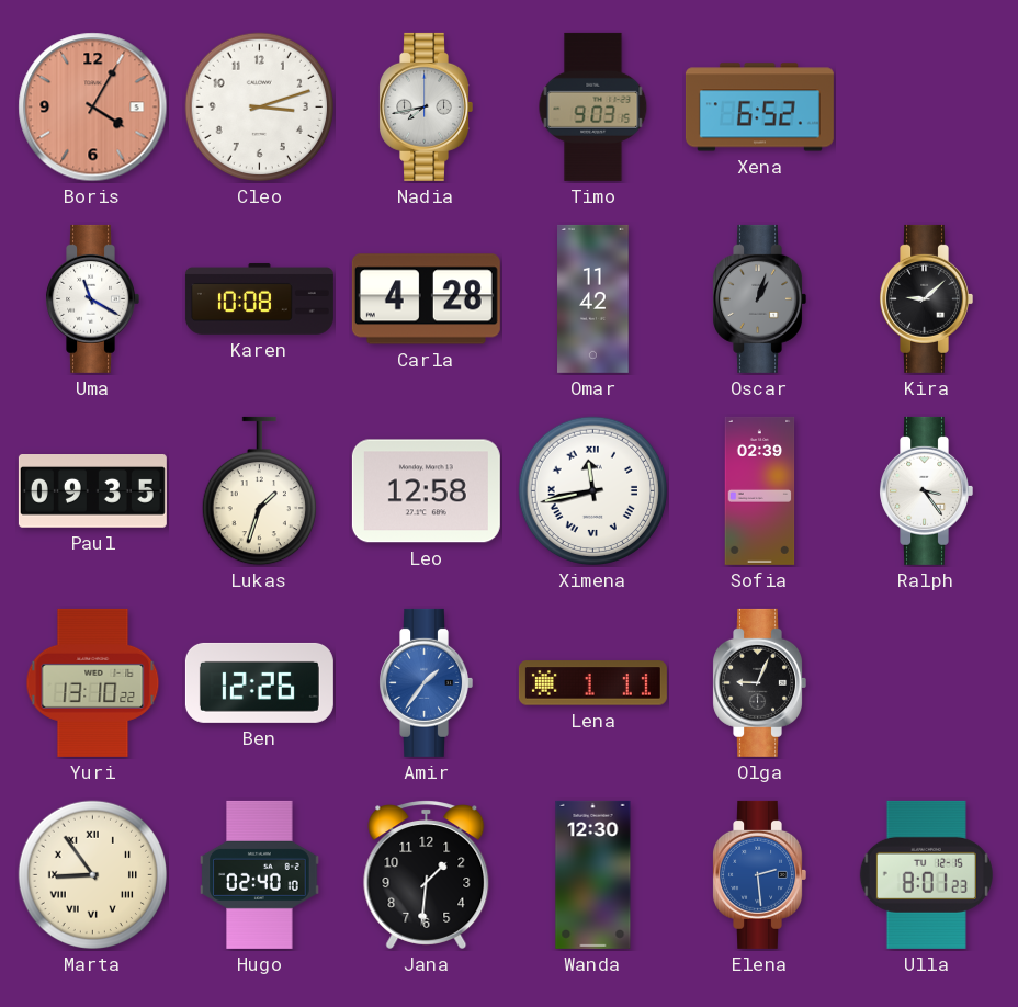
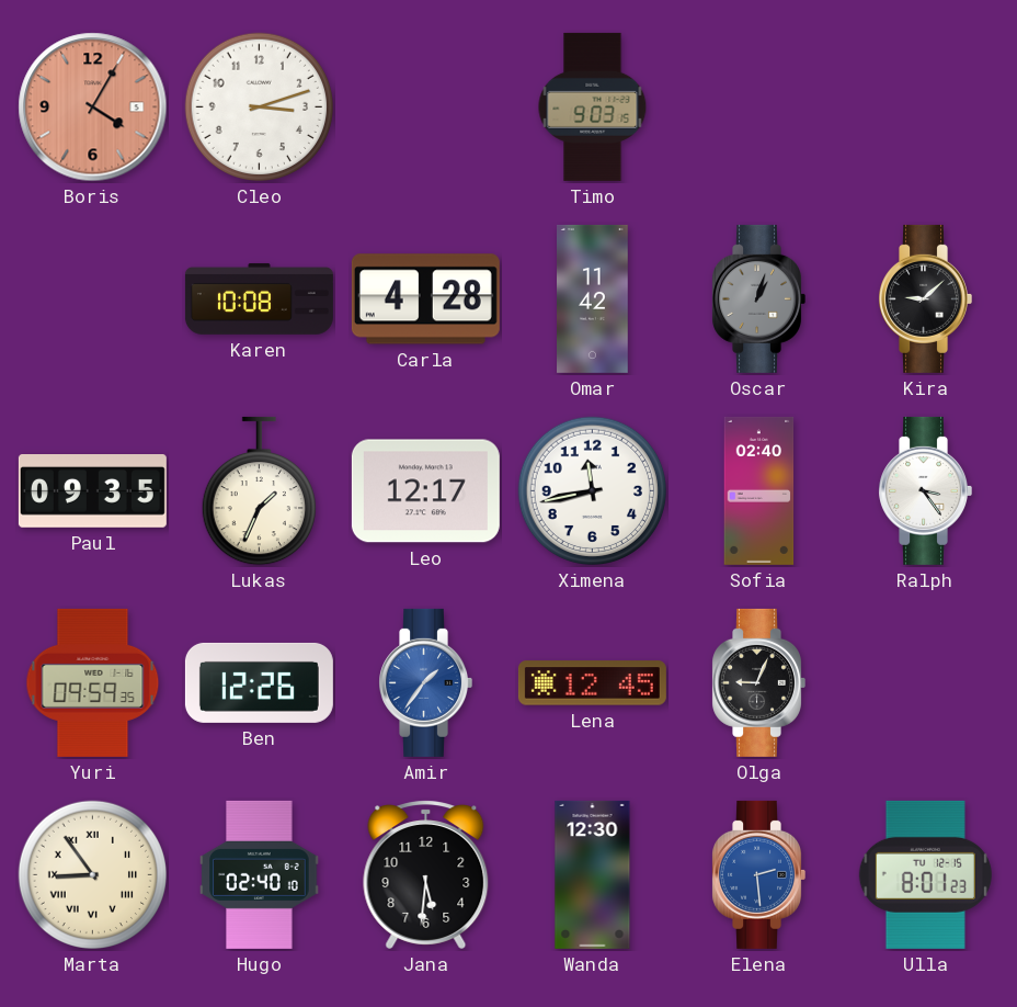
Nadia: 7:43 -> none (426, 106)
Xena: 6:52 -> none (759, 108)
Uma: 11:20 -> none (92, 298)
Lukas: 1:33 -> 1:34 (259, 491)
Leo: 12:58 -> 12:17 (425, 491)
Ximena numerals: Roman -> Arabic (593, 491)
Sofia: 02:39 -> 02:40 (759, 490)
Yuri: 13:10 -> 09:59 (93, 682)
Lena: 1:11 -> 12:45 (592, 683)
Jana: 1:31 -> 5:31 (426, 874)
